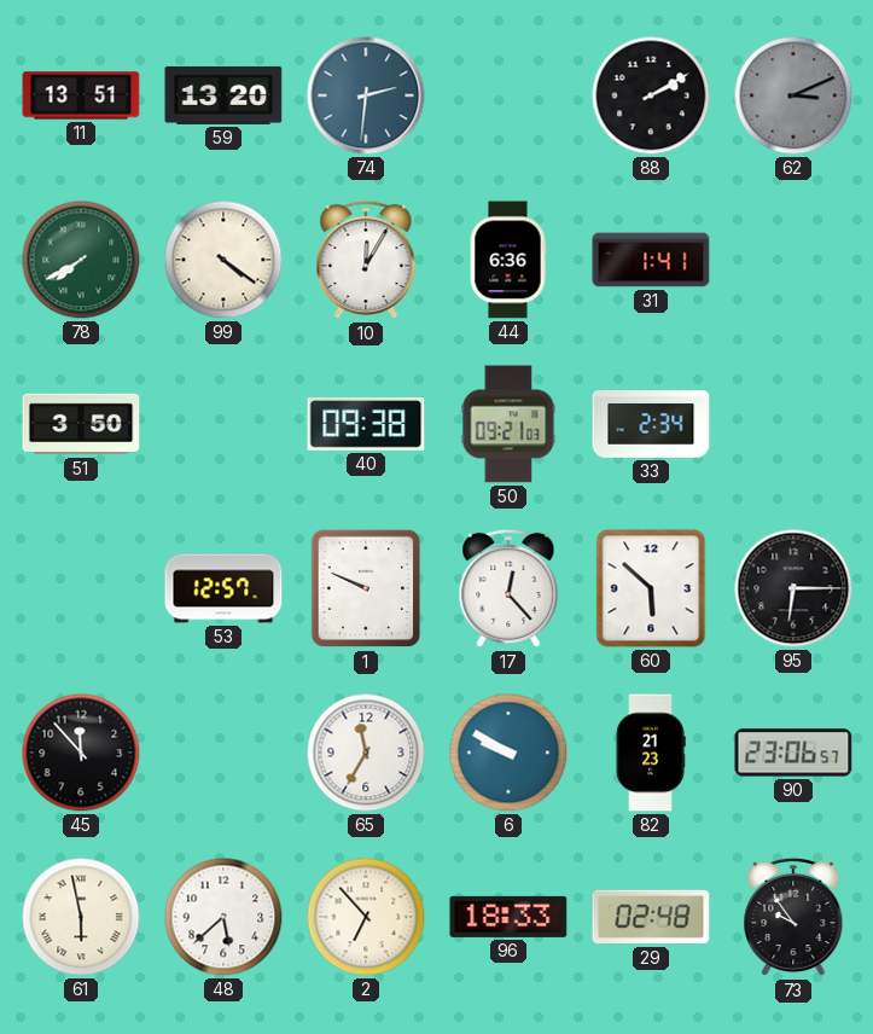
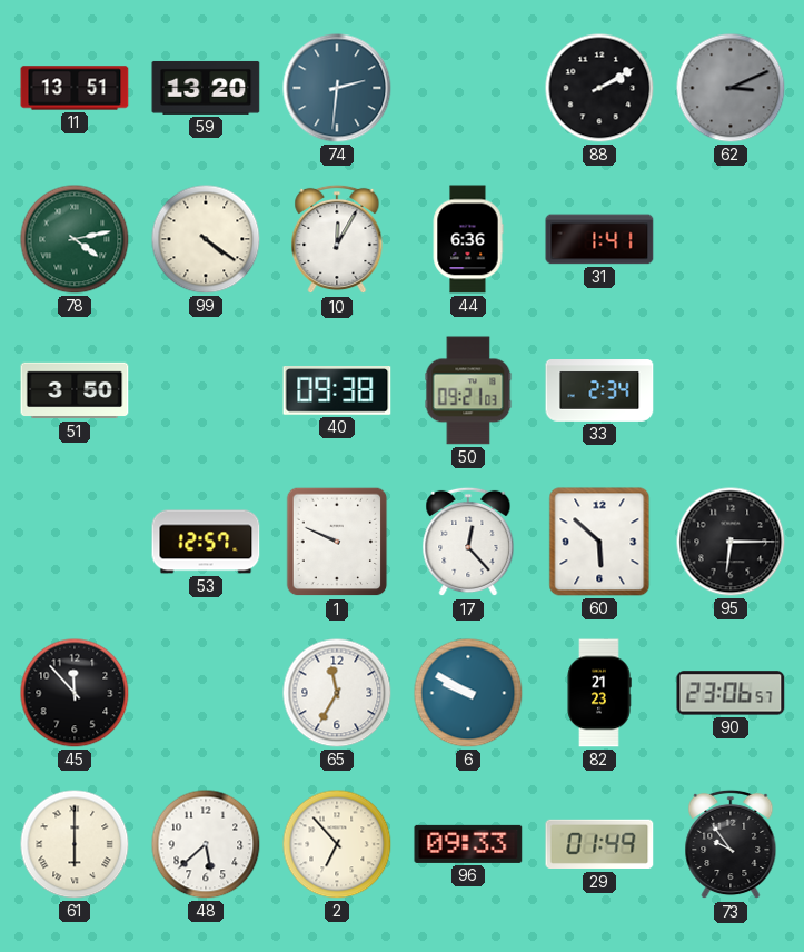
78: 7:40 -> 4:13 (75, 239)
61: 5:58 -> 6:00 (75, 844)
96: 18:33 -> 09:33 (468, 844)
29: 02:48 -> 01:49 (599, 844)
